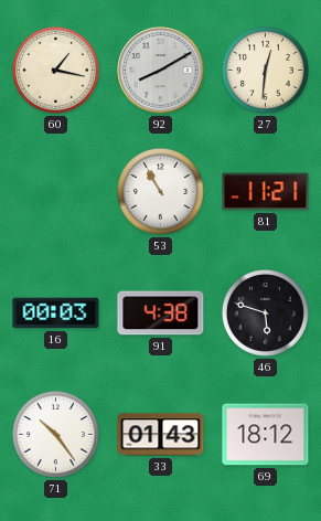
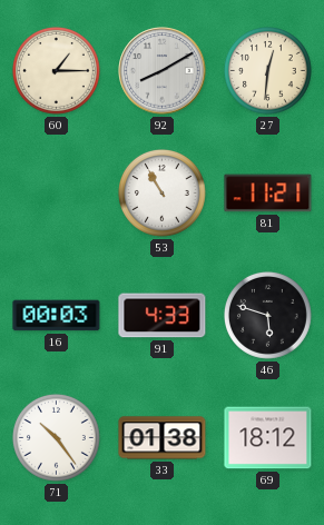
60: 1:17 -> 1:15 (56, 70)
91: 4:38 -> 4:33 (163, 316)
33: 01:43 -> 01:38 (163, 438)
